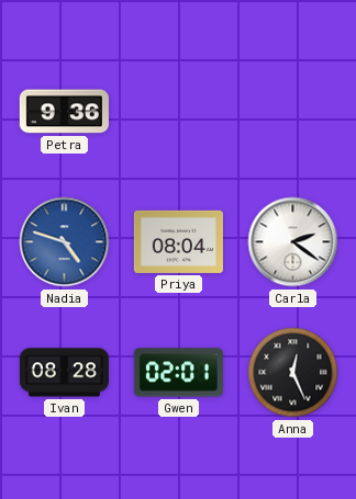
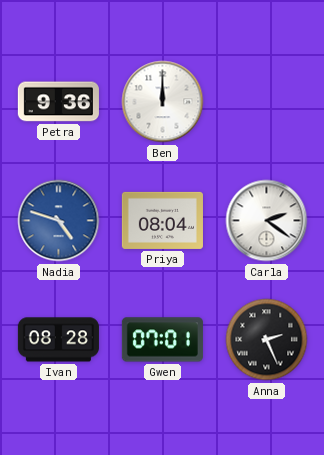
Ben: none -> 12:00 (163, 102)
Gwen: 02:01 -> 07:01 (162, 340)
Anna: 12:26 -> 2:26 (267, 340)
